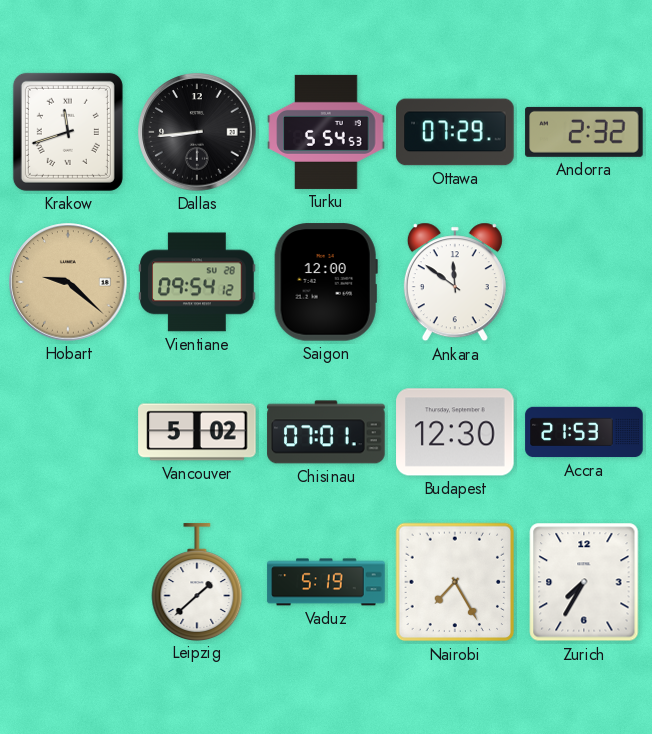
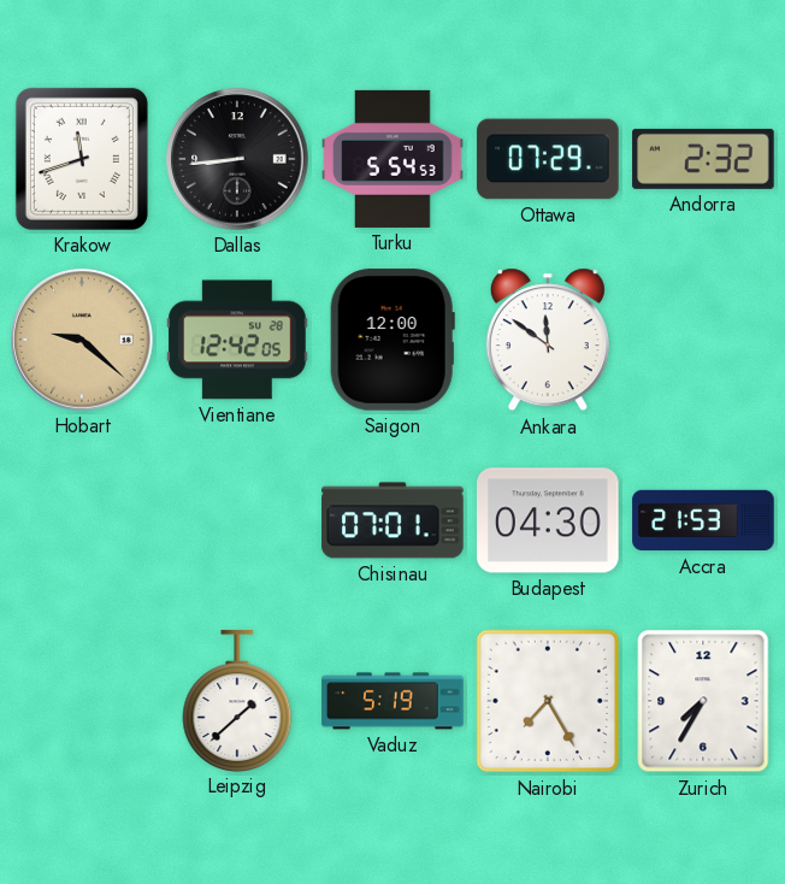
Vientiane: 09:54 -> 12:42 (237, 340)
Vancouver: 5:02 -> none (197, 432)
Budapest: 12:30 -> 04:30 (548, 520)
